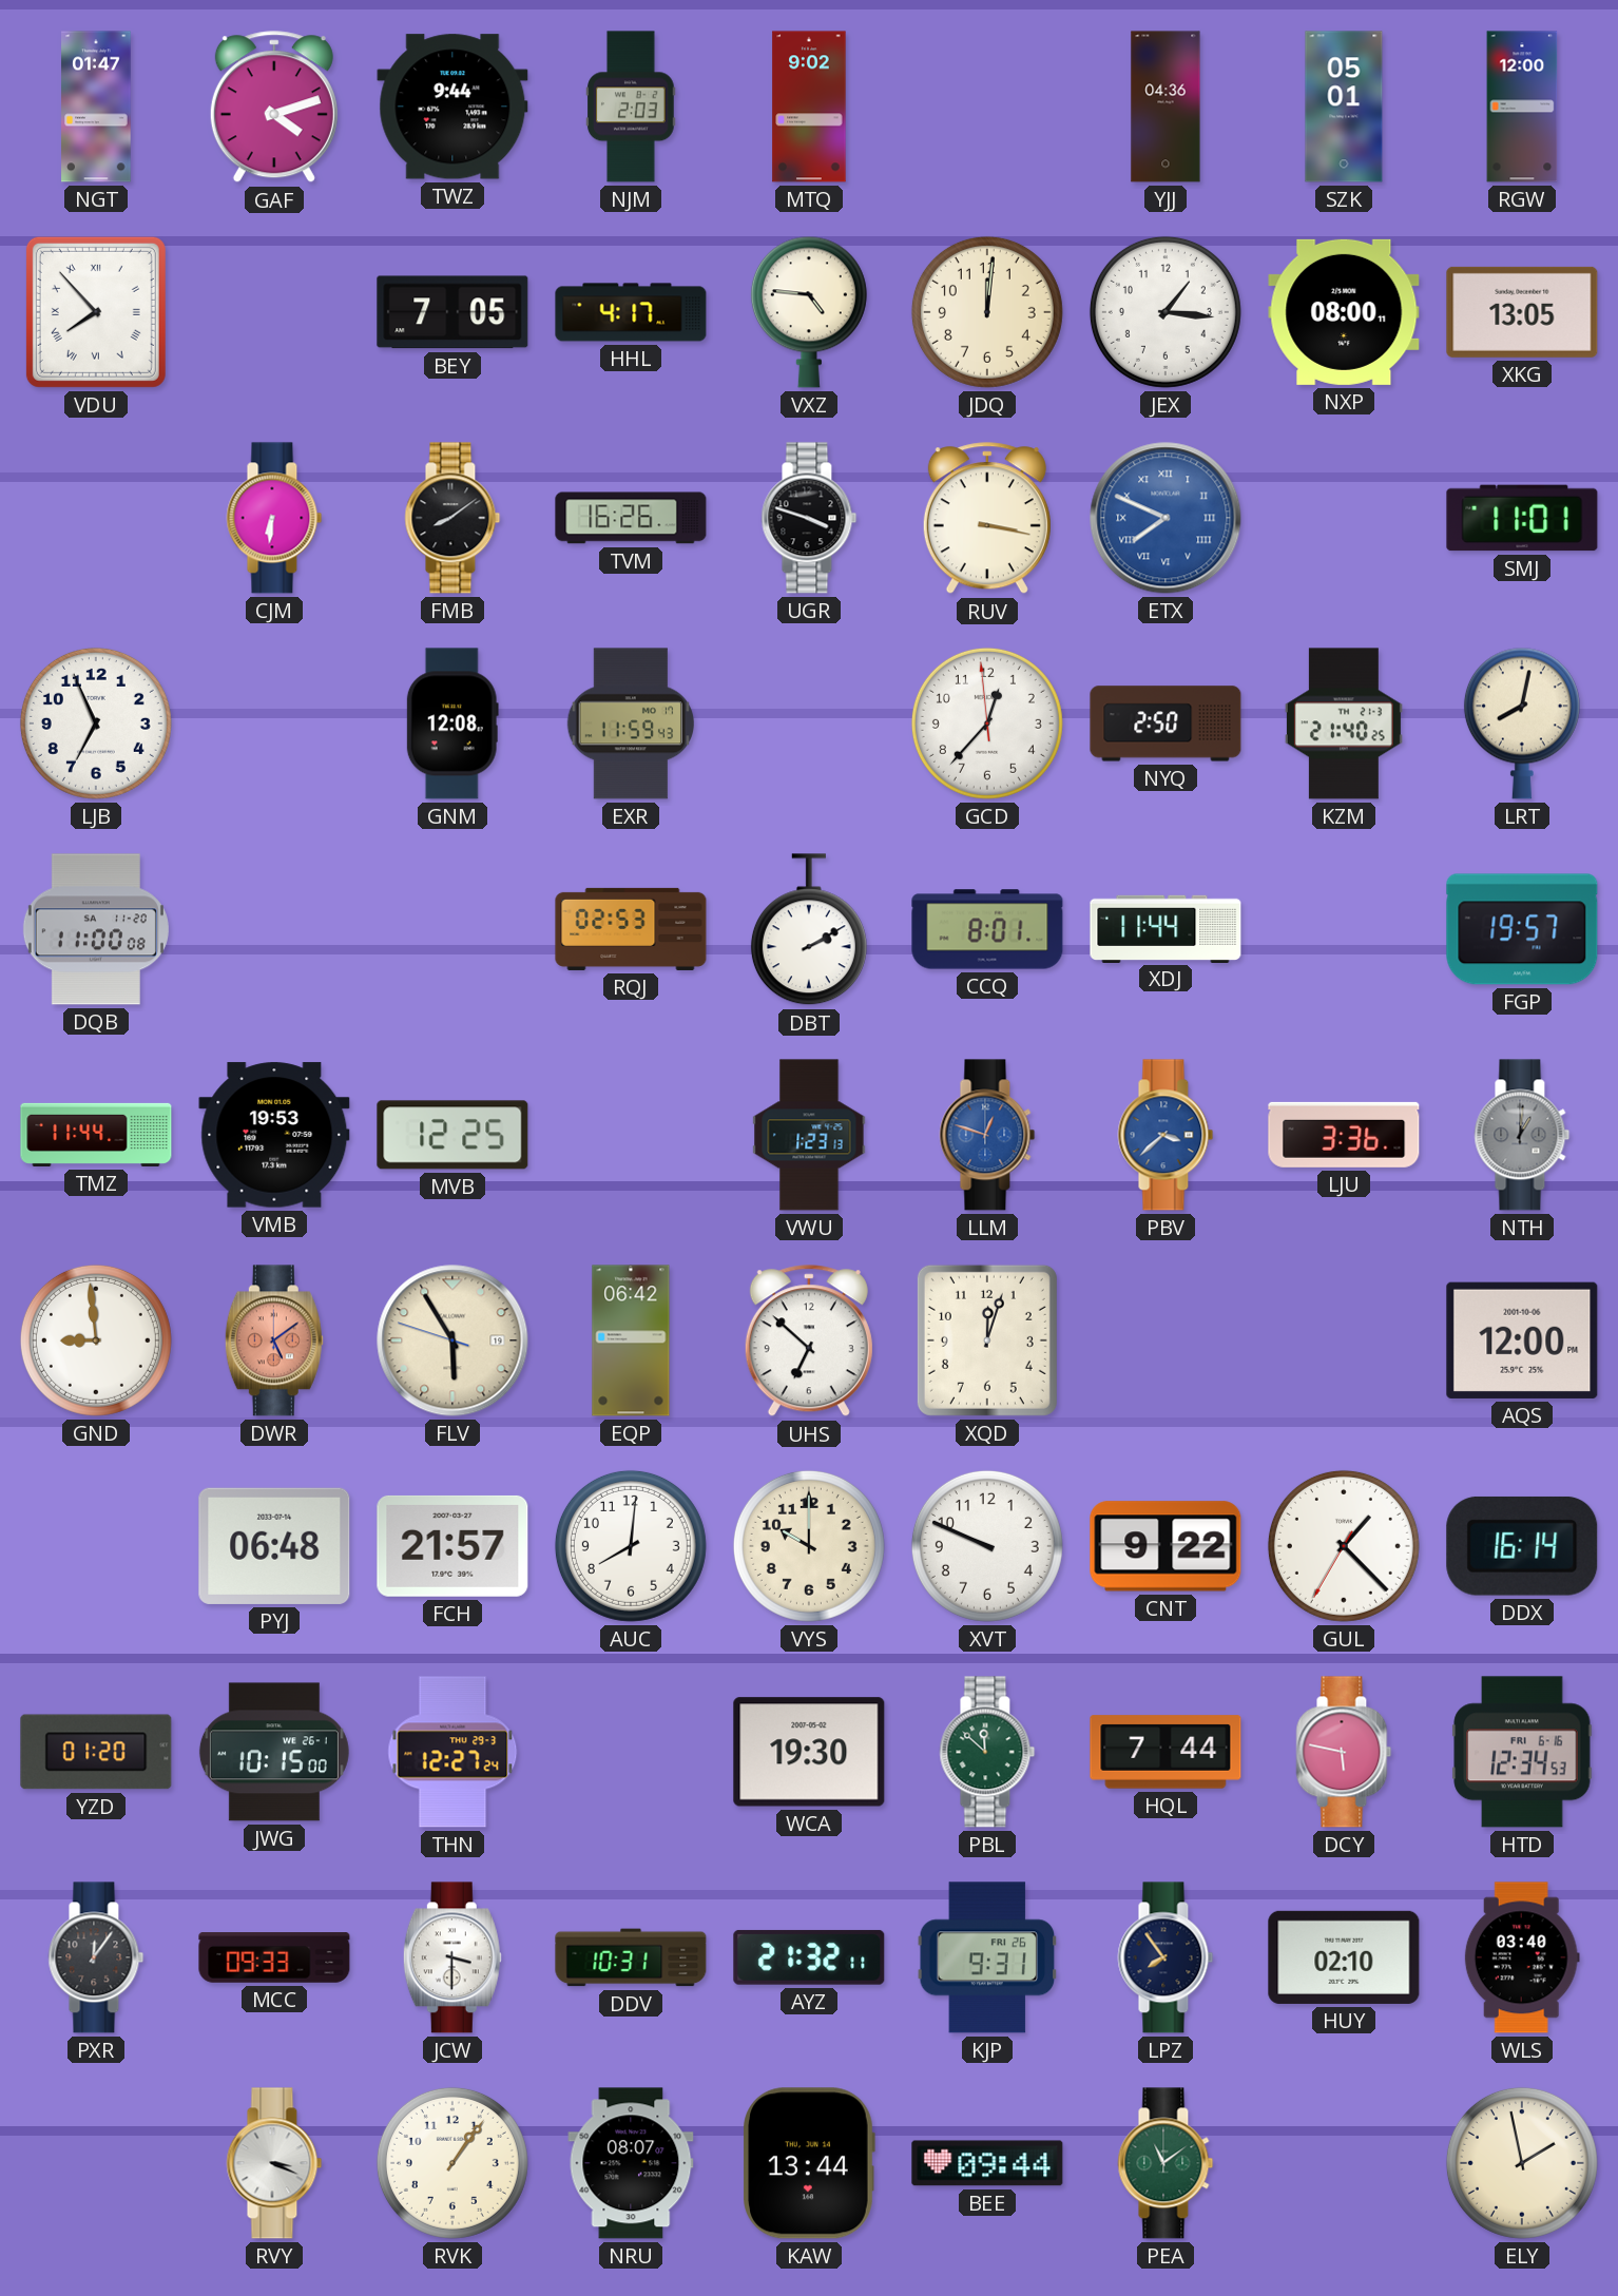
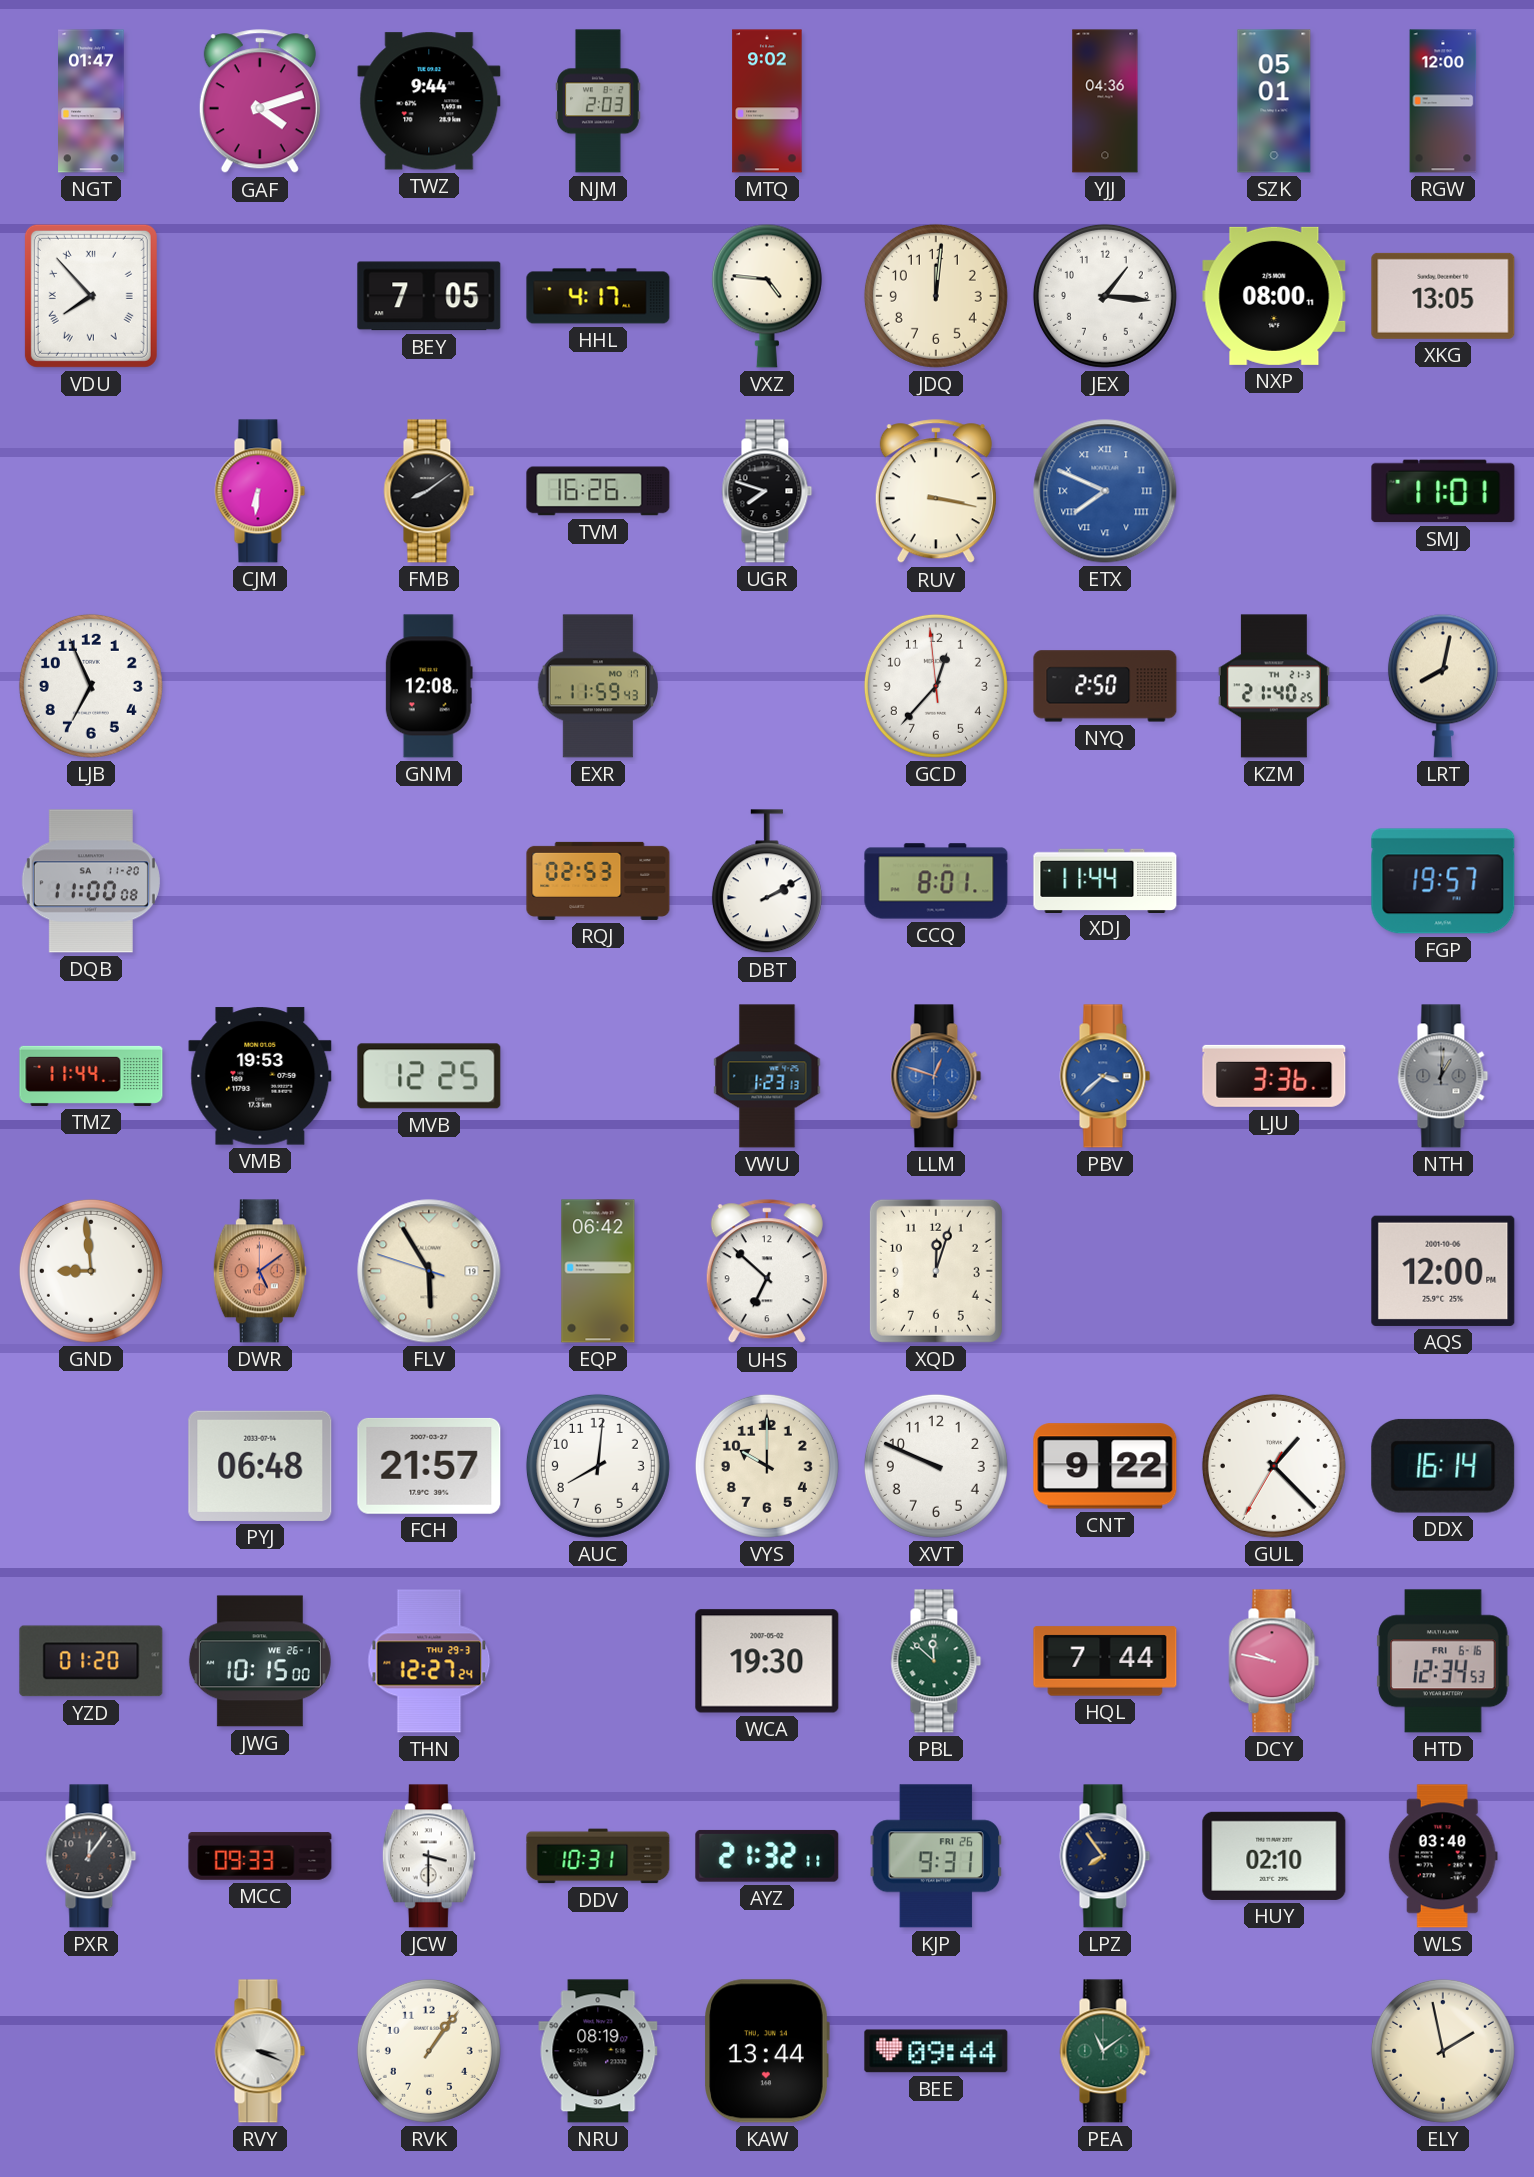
UGR: 3:48 -> 7:48 (767, 491)
DCY: 5:47 -> 9:47 (1274, 1661)
NRU: 08:07 -> 08:19 (598, 2051)
